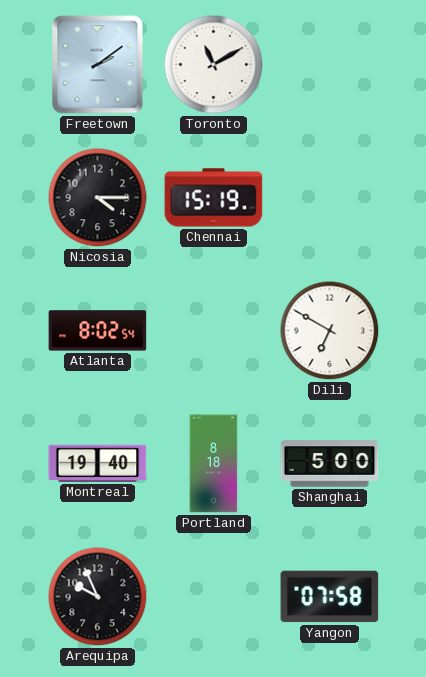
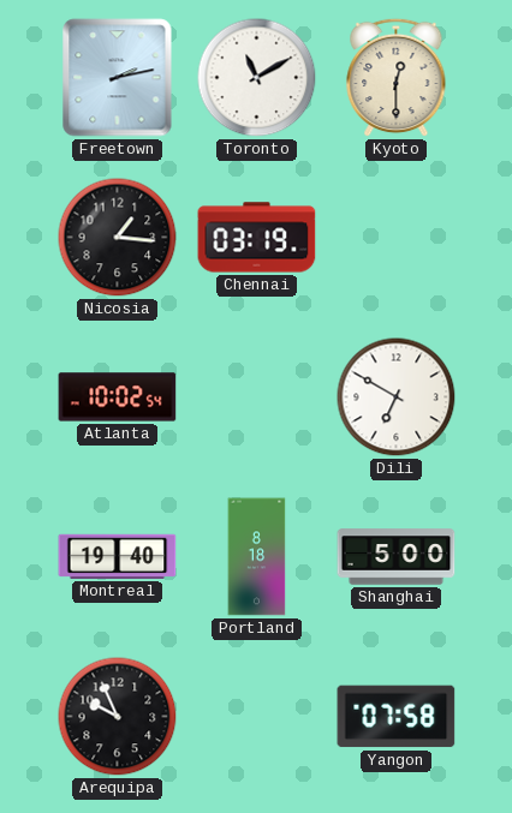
Freetown: 2:09 -> 2:13 (118, 78)
Kyoto: none -> 12:30 (397, 78)
Nicosia: 4:15 -> 1:16 (118, 238)
Chennai: 15:19 -> 03:19 (257, 238)
Atlanta: 8:02 -> 10:02 (118, 397)
